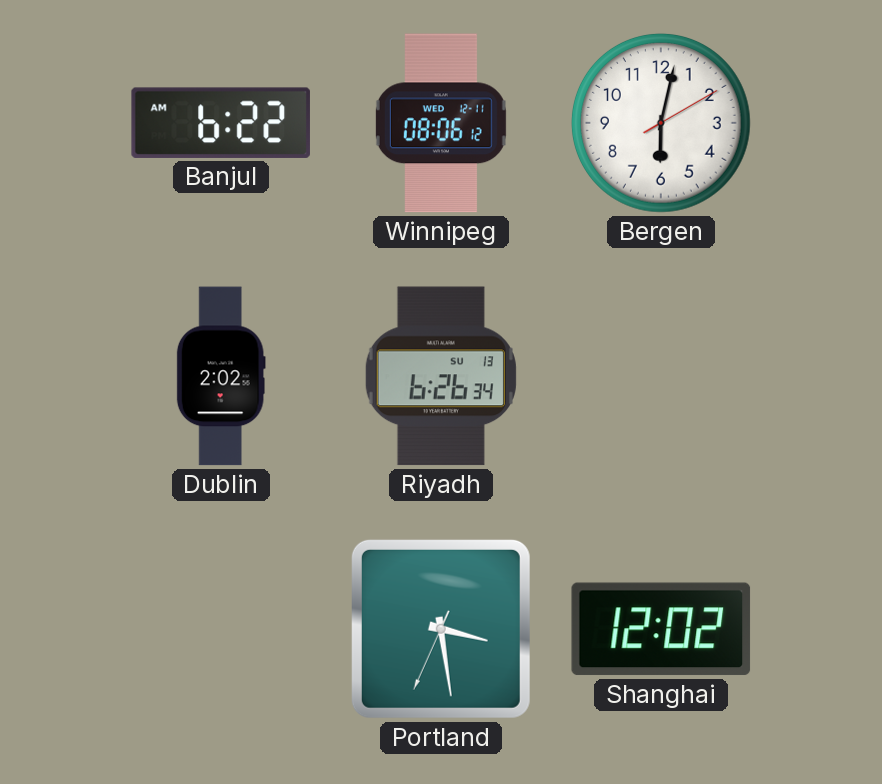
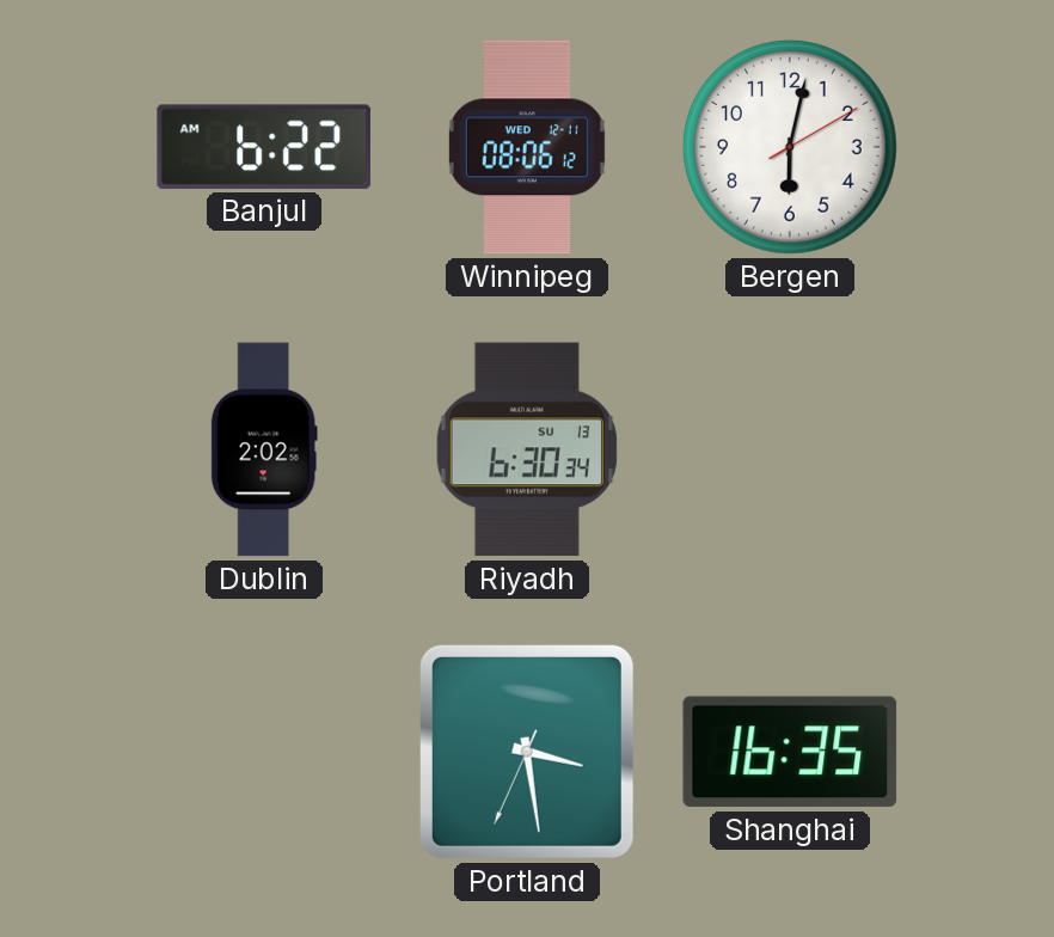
Riyadh: 6:26 -> 6:30 (527, 449)
Shanghai: 12:02 -> 16:35 (790, 752)
